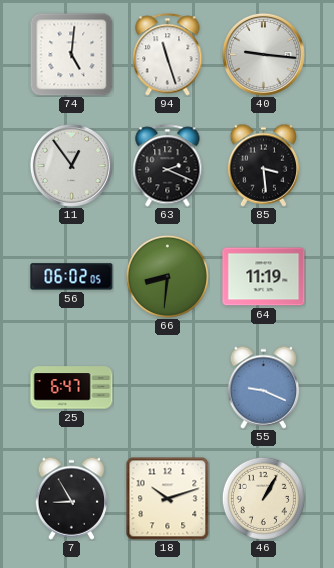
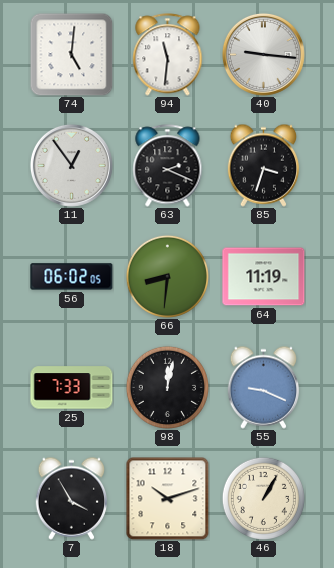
94: 11:27 -> 11:31 (168, 55)
85: 3:29 -> 3:33 (264, 165)
25: 6:47 -> 7:33 (72, 388)
98: none -> 12:02 (167, 387)
7: 8:55 -> 3:55 (72, 498)
